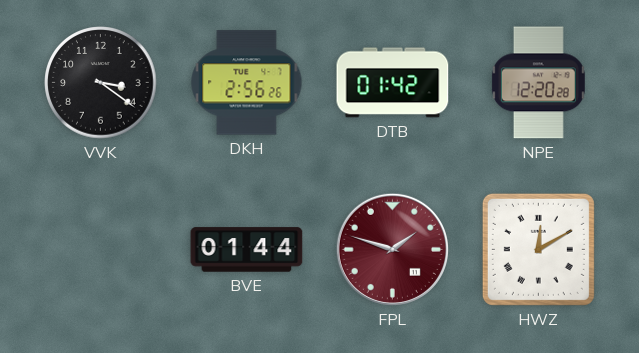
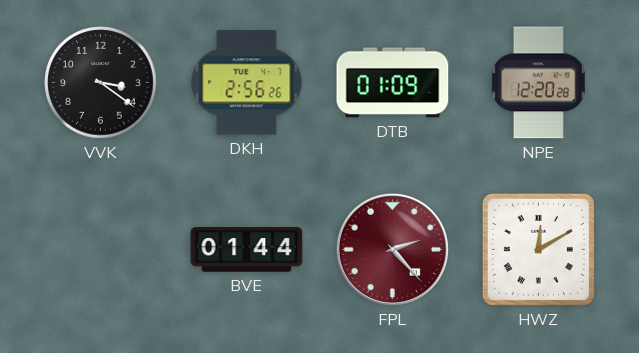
DTB: 01:42 -> 01:09 (393, 83)
FPL: 1:48 -> 2:23 (392, 249)
